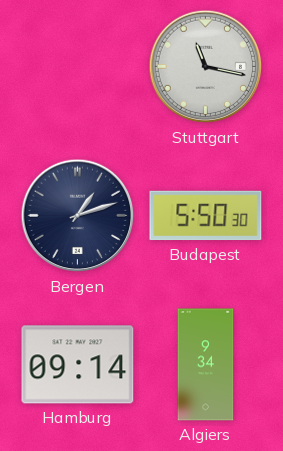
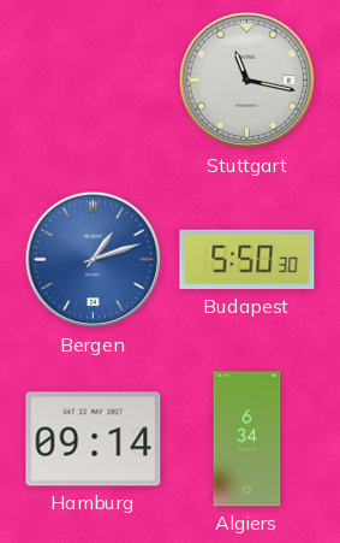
Bergen dial: navy -> blue (94, 260)
Algiers: 9:34 -> 6:34 (247, 439)
